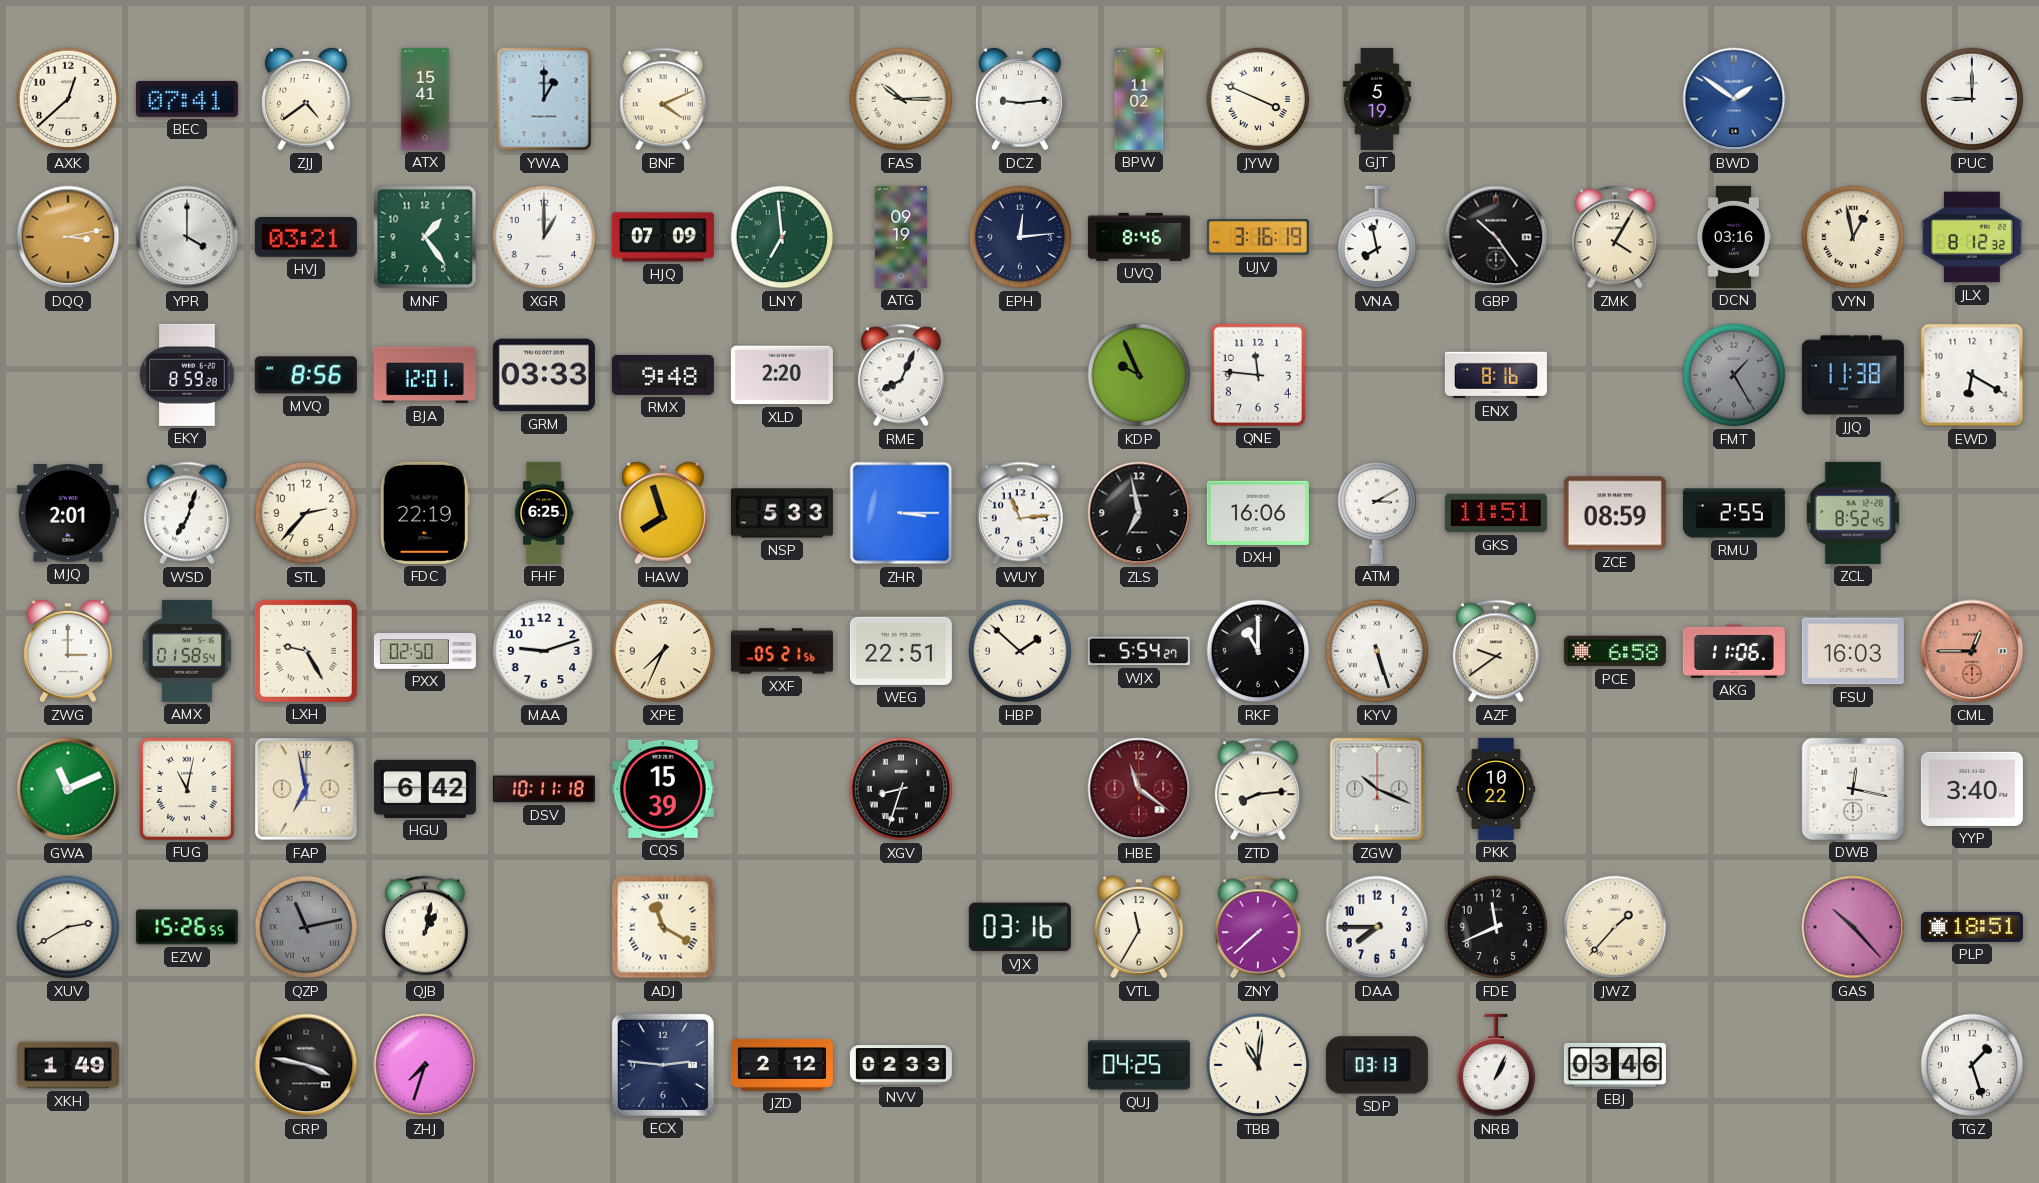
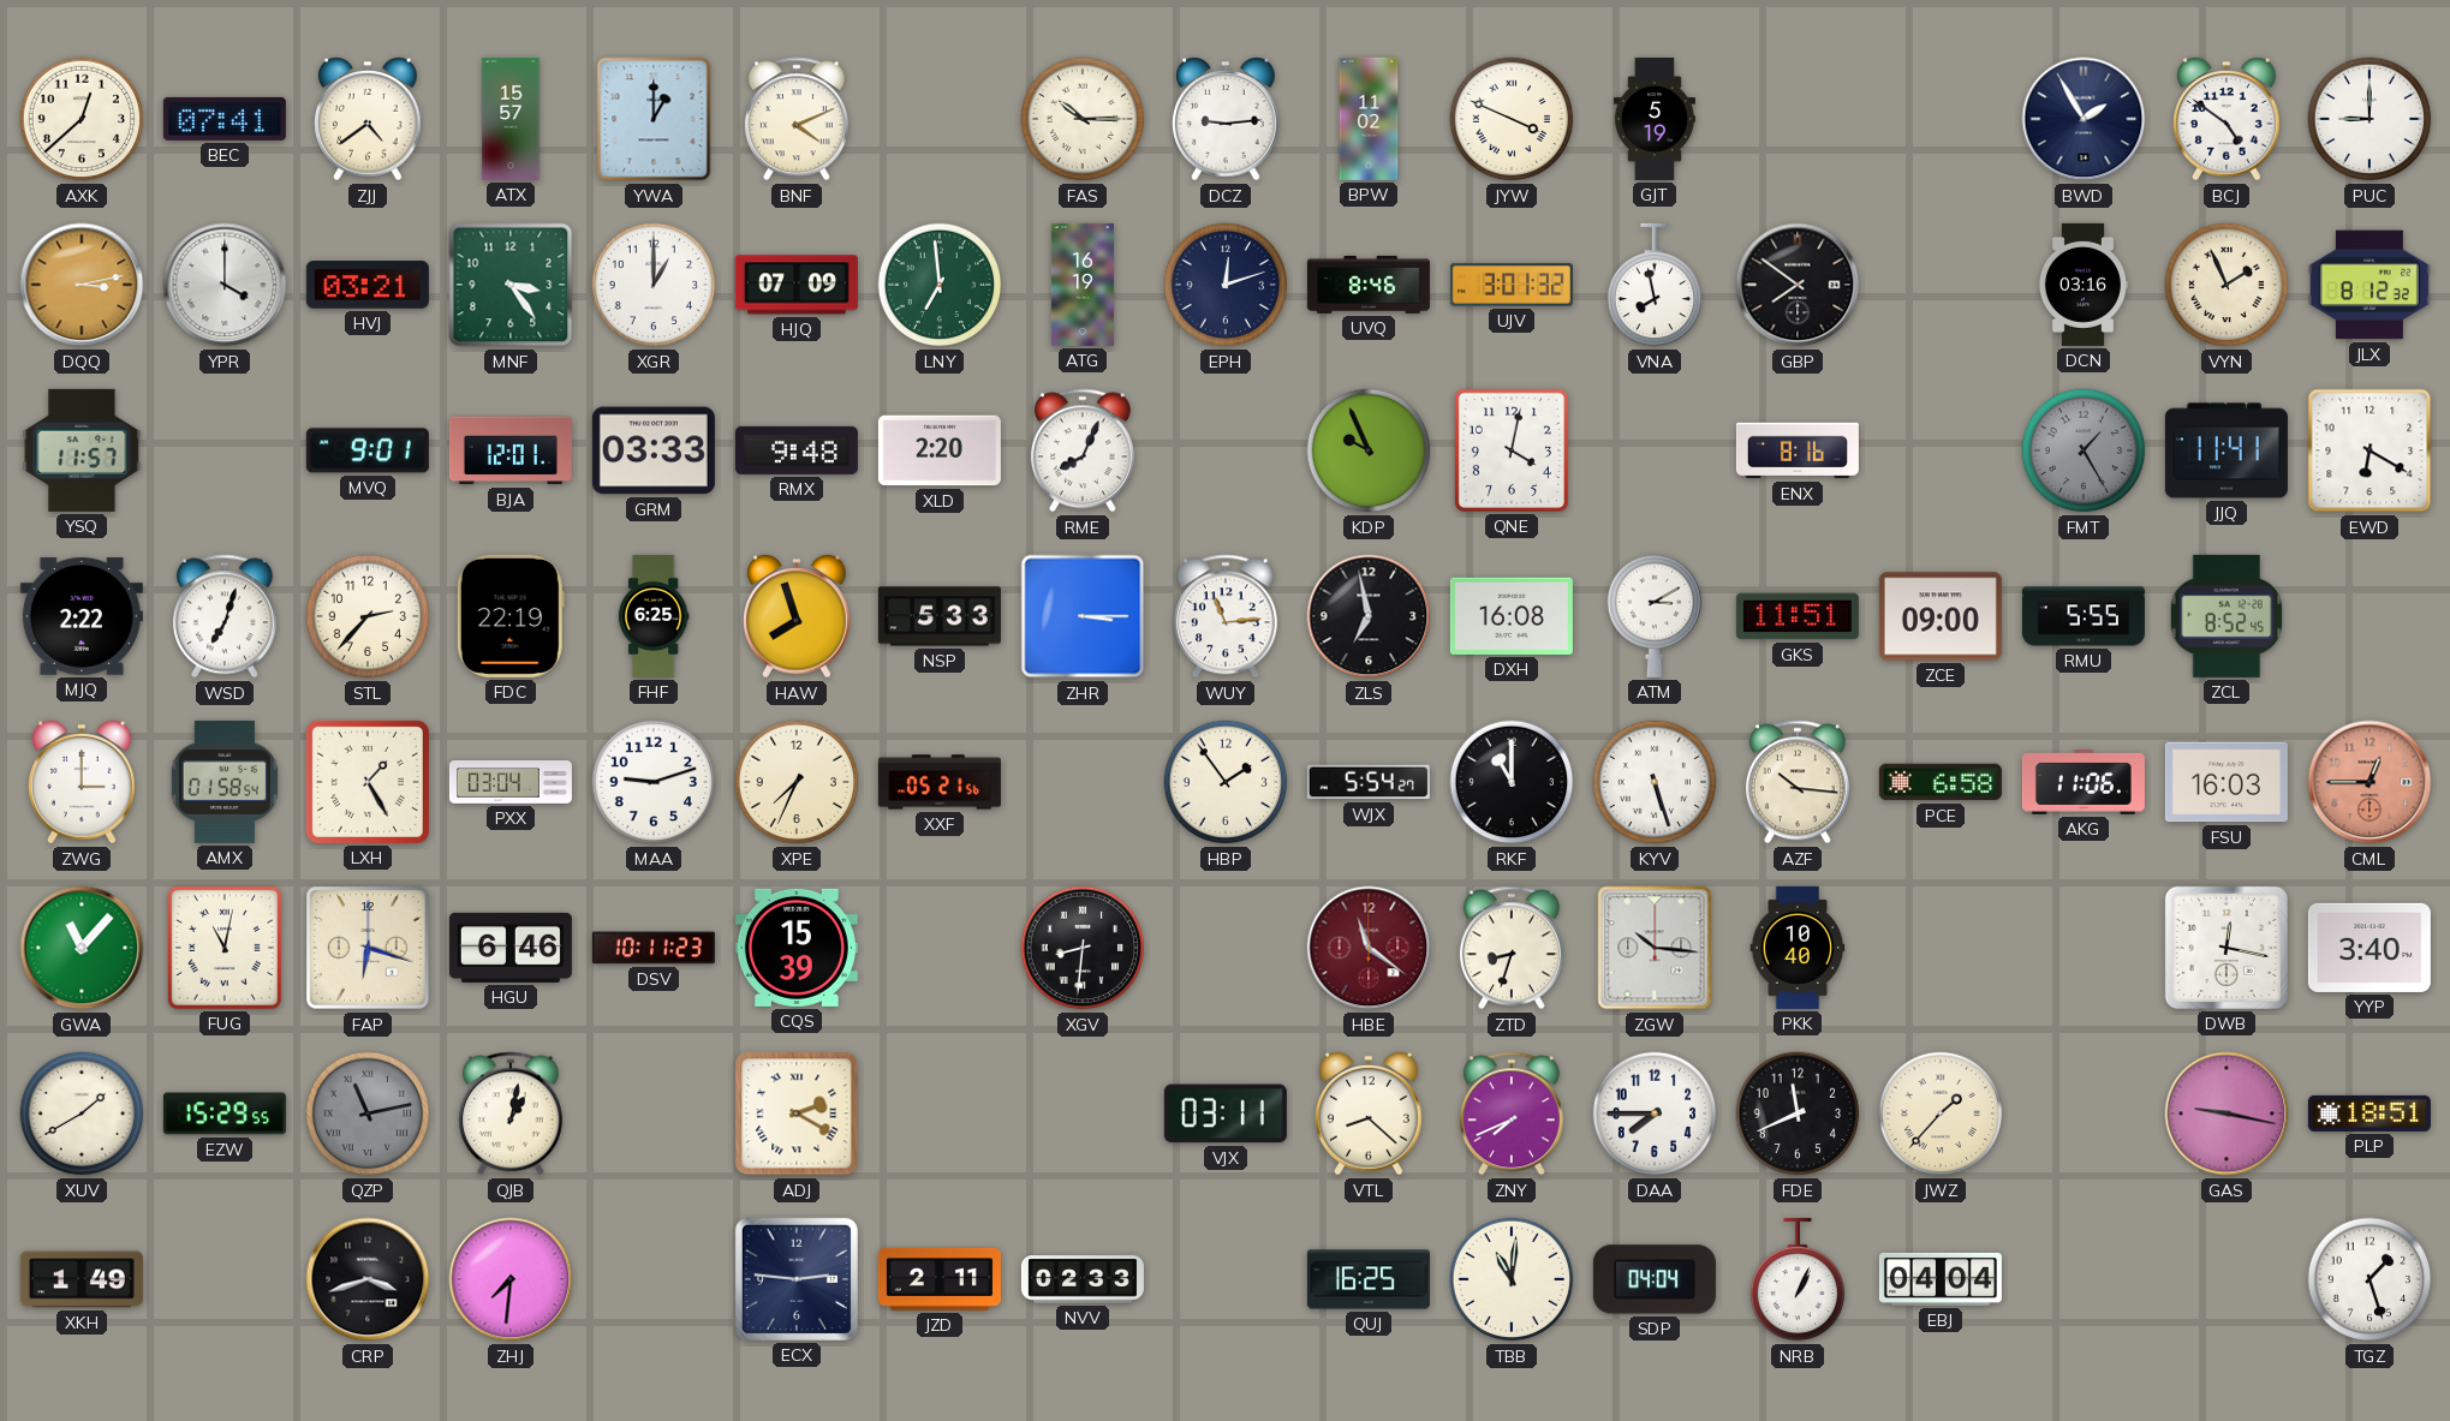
ATX: 15:41 -> 15:57 (511, 119)
BWD: 1:51 -> 1:55 (2084, 119)
BWD dial: blue -> navy (2084, 119)
BCJ: none -> 4:51 (2227, 120)
MNF: 1:24 -> 3:24 (511, 285)
ATG: 09:19 -> 16:19 (1083, 285)
EPH: 12:14 -> 12:12 (1226, 285)
UJV: 3:16 -> 3:01 (1512, 285)
GBP: 10:24 -> 7:51 (1798, 285)
ZMK: 4:05 -> none (1615, 237)
VYN: 12:58 -> 1:56 (2227, 285)
YSQ: none -> 11:57 (82, 450)
EKY: 8:59 -> none (187, 375)
MVQ: 8:56 -> 9:01 (368, 450)
QNE: 11:46 -> 4:02 (1512, 450)
JJQ: 11:38 -> 11:41 (2227, 450)
MJQ: 2:01 -> 2:22 (82, 616)
DXH: 16:06 -> 16:08 (1512, 616)
ZCE: 08:59 -> 09:00 (1941, 616)
RMU: 2:55 -> 5:55 (2084, 616)
LXH: 9:25 -> 1:25 (368, 782)
PXX: 02:50 -> 03:04 (511, 783)
WEG: 22:51 -> none (901, 651)
HBP: 1:52 -> 1:54 (1226, 782)
AZF: 9:39 -> 10:16 (1798, 782)
GWA: 11:11 -> 11:07 (82, 948)
FAP: 6:58 -> 6:18 (369, 949)
HGU: 6:42 -> 6:46 (511, 948)
DSV: 10:11:18 -> 10:11:23 (654, 948)
XGV: 8:33 -> 8:31 (1083, 948)
ZTD: 8:14 -> 8:33 (1512, 948)
ZGW: 10:19 -> 10:16 (1655, 948)
PKK: 10:22 -> 10:40 (1798, 948)
XUV: 2:40 -> 1:40 (82, 1113)
EZW: 15:26 -> 15:29 (225, 1113)
ADJ: 11:20 -> 2:20 (797, 1113)
VJX: 03:16 -> 03:11 (1226, 1113)
VTL: 11:35 -> 8:22 (1369, 1115)
ZNY: 7:38 -> 7:41 (1512, 1113)
GAS: 10:23 -> 9:17 (2227, 1113)
CRP: 3:47 -> 3:42 (368, 1279)
ZHJ: 7:33 -> 7:31 (511, 1279)
JZD: 2:12 -> 2:11 (940, 1279)
QUJ: 04:25 -> 16:25 (1369, 1279)
SDP: 03:13 -> 04:04 (1655, 1279)
EBJ: 03:46 -> 04:04 (1941, 1279)
